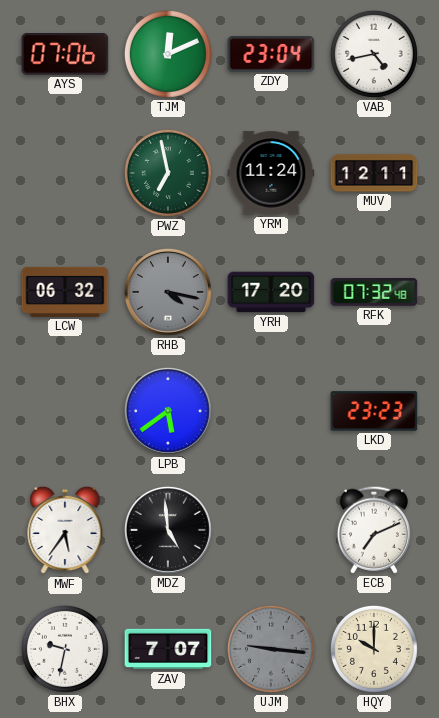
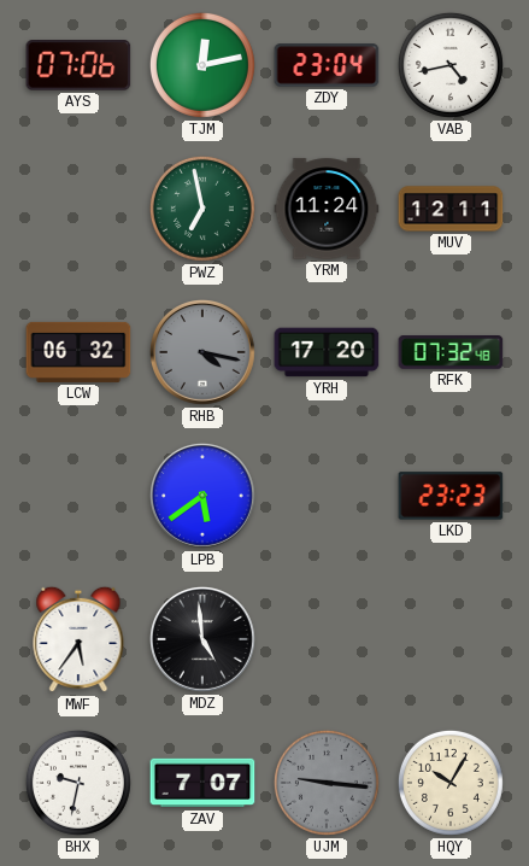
TJM: 12:11 -> 12:13 (202, 65)
ECB: 7:11 -> none (374, 530)
HQY: 10:00 -> 10:05 (451, 783)
